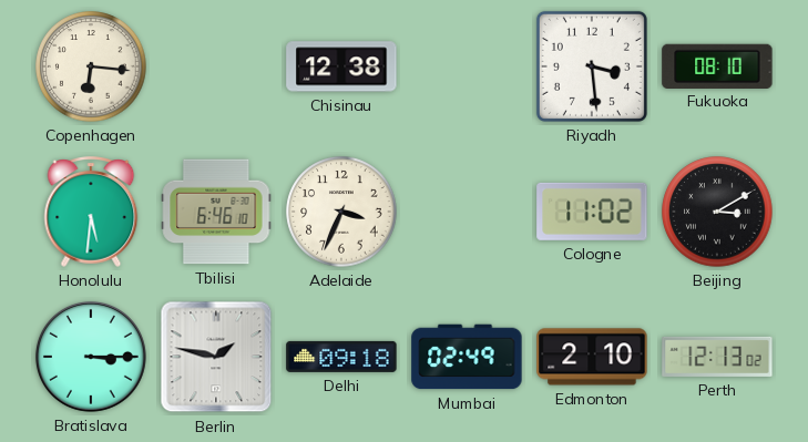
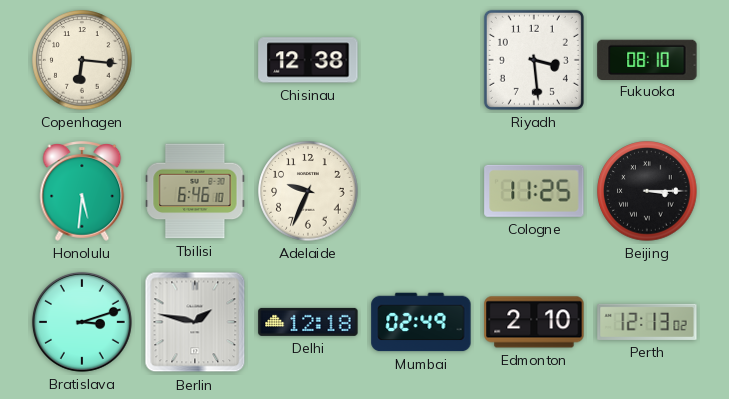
Adelaide: 3:34 -> 9:34 (308, 191)
Cologne: 11:02 -> 11:25 (534, 191)
Beijing: 3:10 -> 3:15 (647, 191)
Bratislava: 3:15 -> 3:12 (82, 322)
Delhi: 09:18 -> 12:18 (308, 322)
